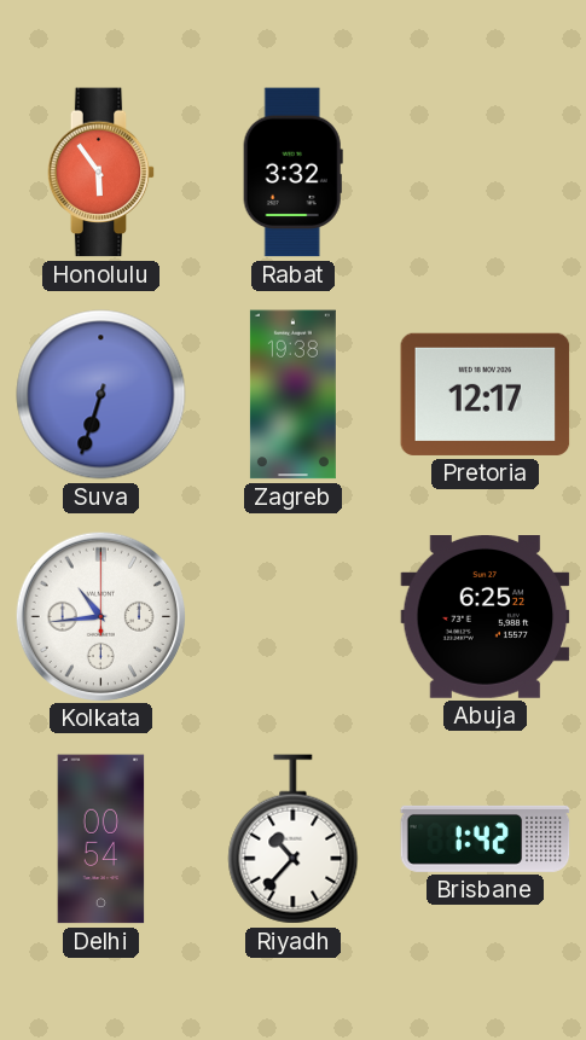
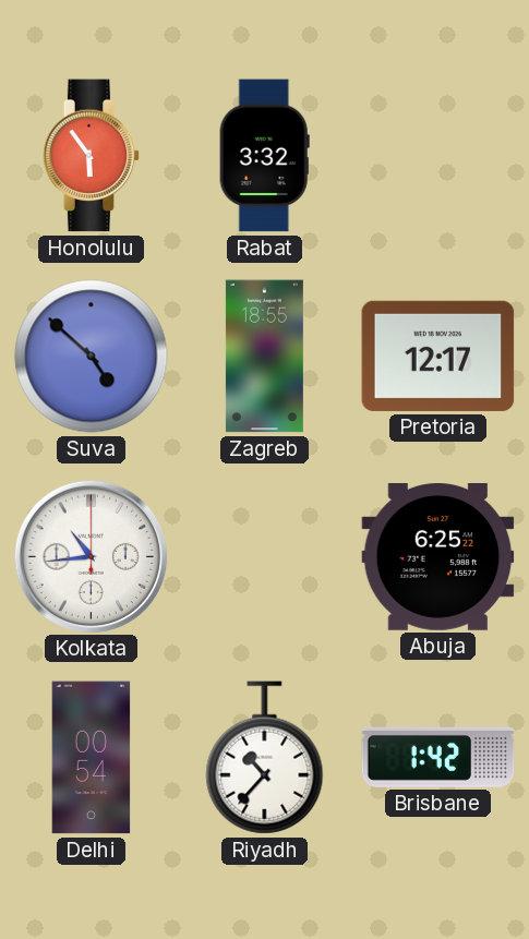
Suva: 6:33 -> 4:52 (92, 357)
Zagreb: 19:38 -> 18:55 (264, 357)
